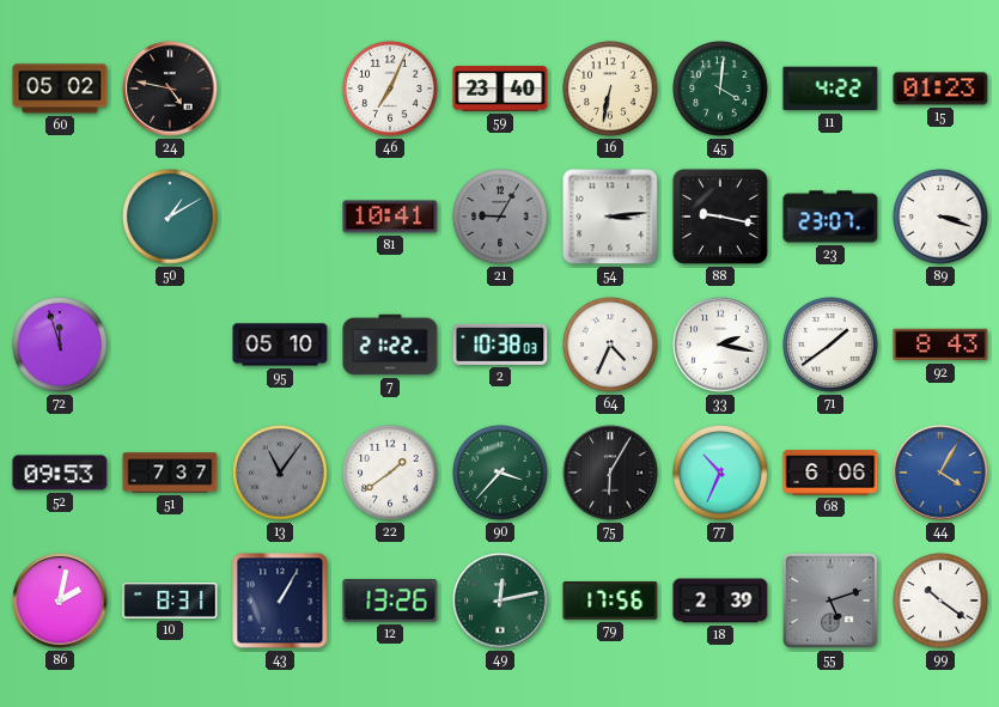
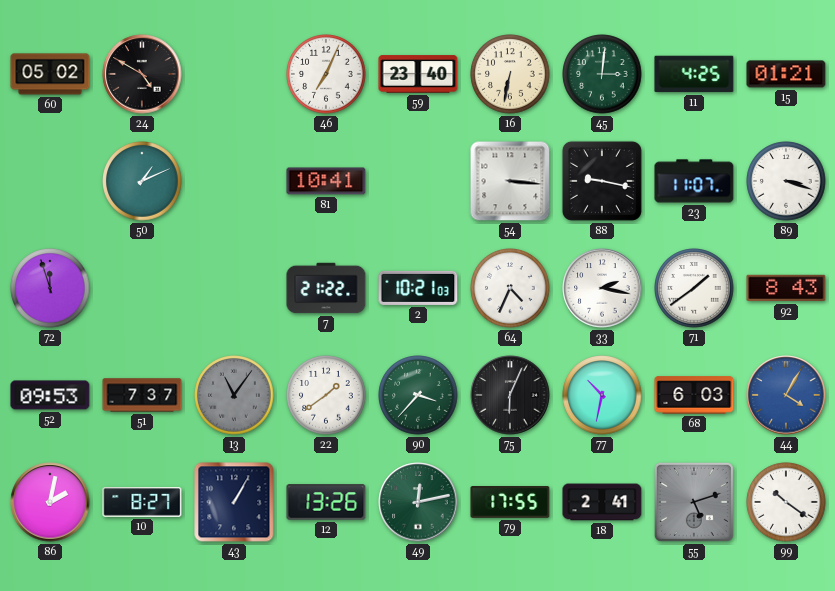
24: 4:47 -> 4:50 (142, 74)
45: 4:01 -> 3:01 (602, 74)
11: 4:22 -> 4:25 (694, 74)
15: 01:23 -> 01:21 (786, 74)
50: 1:10 -> 1:11 (142, 181)
21: 9:05 -> none (500, 217)
54: 3:14 -> 3:16 (510, 181)
23: 23:07 -> 11:07 (694, 181)
95: 05:10 -> none (280, 345)
2: 10:38 -> 10:21 (418, 288)
75: 6:05 -> 6:04 (510, 395)
77: 10:34 -> 10:32 (602, 395)
68: 6:06 -> 6:03 (694, 395)
10: 8:31 -> 8:27 (142, 502)
79: 17:56 -> 17:55 (510, 502)
18: 2:39 -> 2:41 (602, 502)
